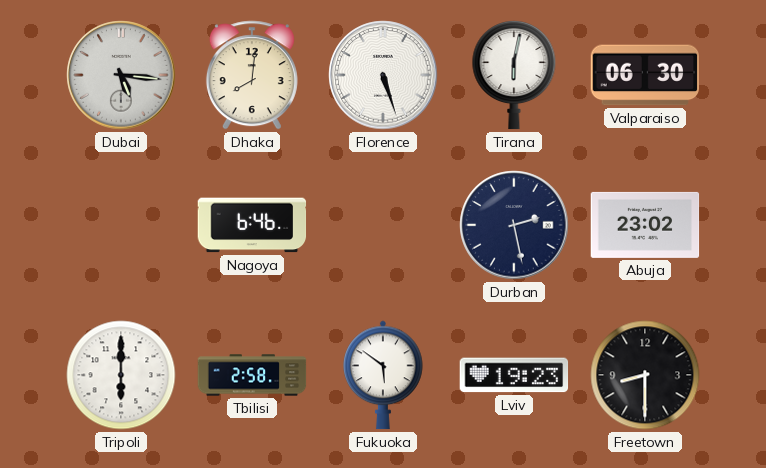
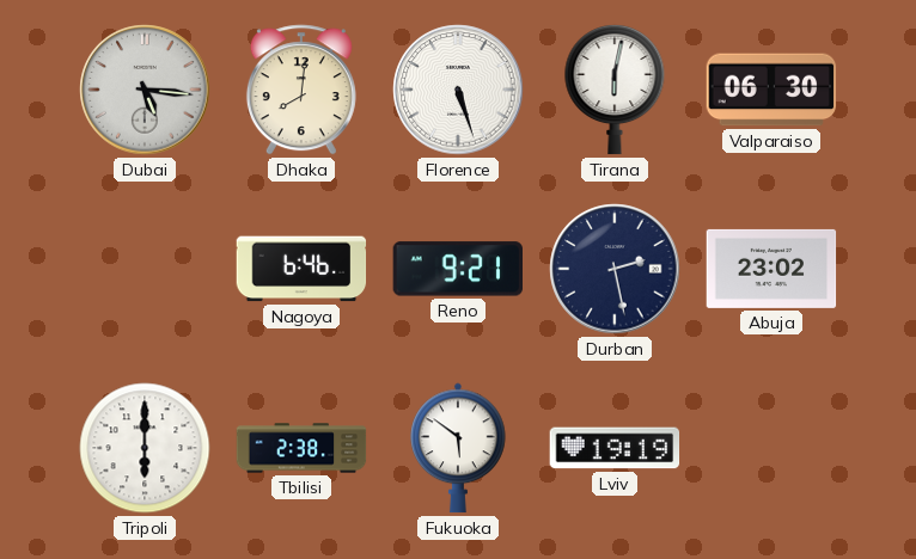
Reno: none -> 9:21 (457, 269)
Tbilisi: 2:58 -> 2:38 (301, 448)
Lviv: 19:23 -> 19:19 (615, 448)
Freetown: 8:30 -> none (645, 375)
